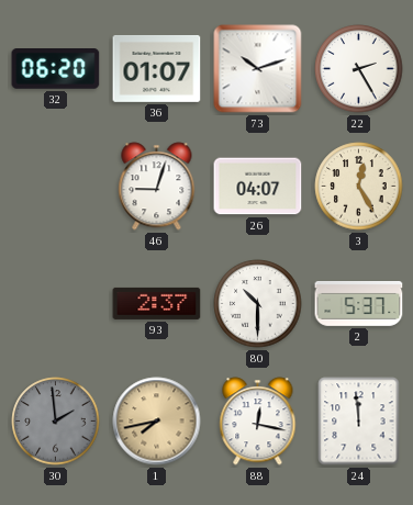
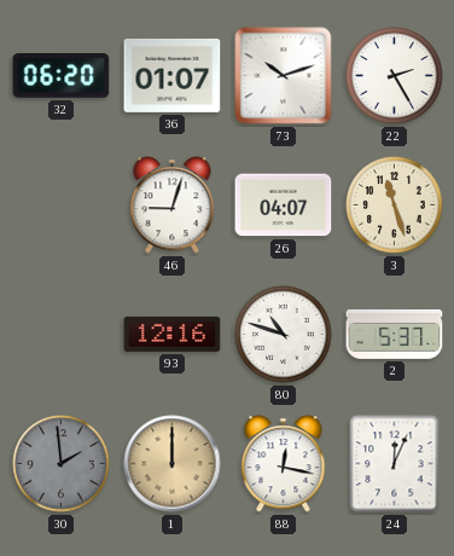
3: 12:25 -> 11:27 (395, 205)
93: 2:37 -> 12:16 (173, 334)
80: 10:30 -> 10:48 (284, 335)
1: 7:43 -> 12:00 (173, 464)
24: 11:59 -> 12:04 (395, 464)
